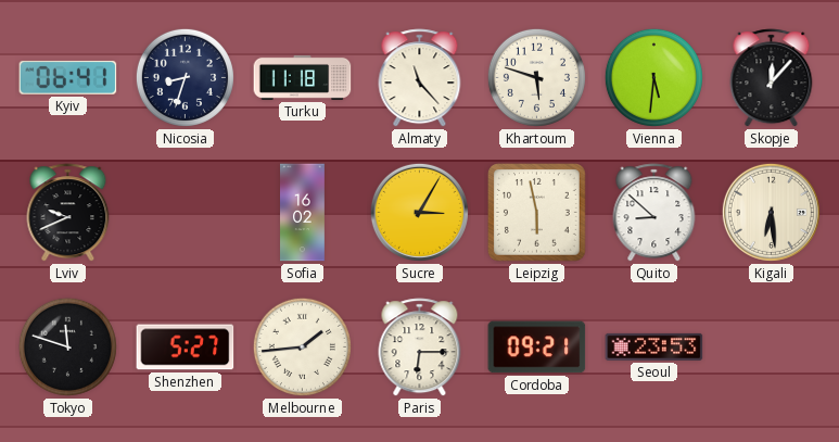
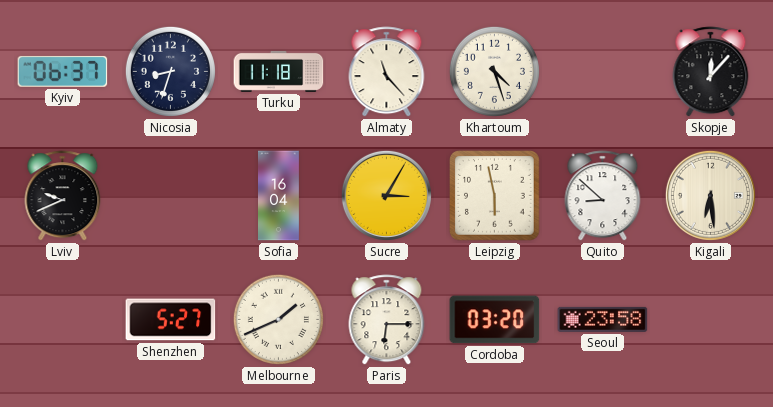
Kyiv: 06:41 -> 06:37 (63, 71)
Khartoum: 5:48 -> 4:27 (494, 71)
Vienna: 5:31 -> none (653, 77)
Sofia: 16:02 -> 16:04 (279, 196)
Tokyo: 11:48 -> none (67, 346)
Melbourne: 1:44 -> 1:41 (278, 319)
Cordoba: 09:21 -> 03:20 (495, 320)
Seoul: 23:53 -> 23:58 (603, 319)
